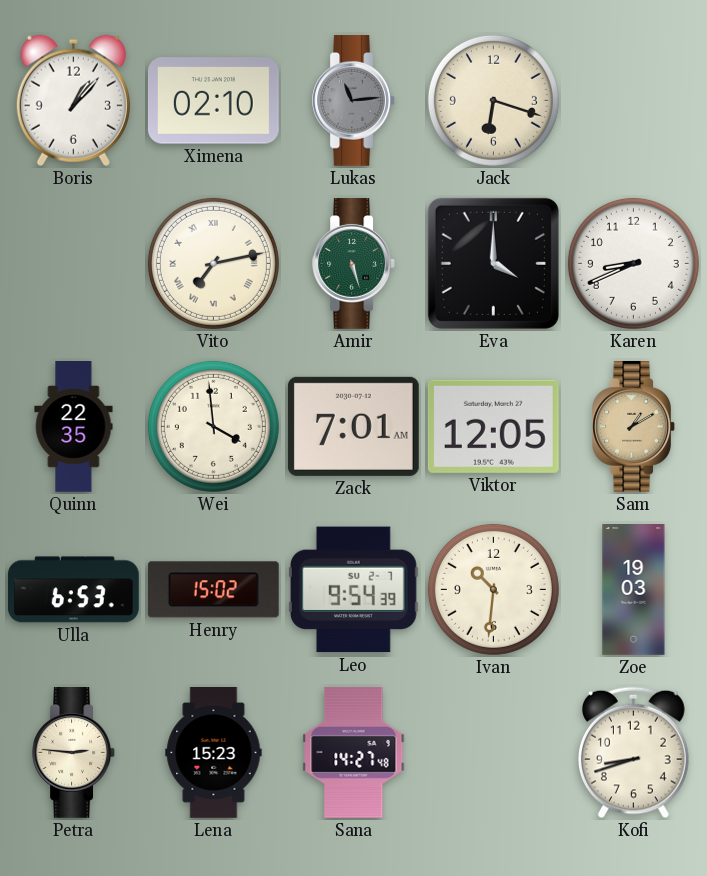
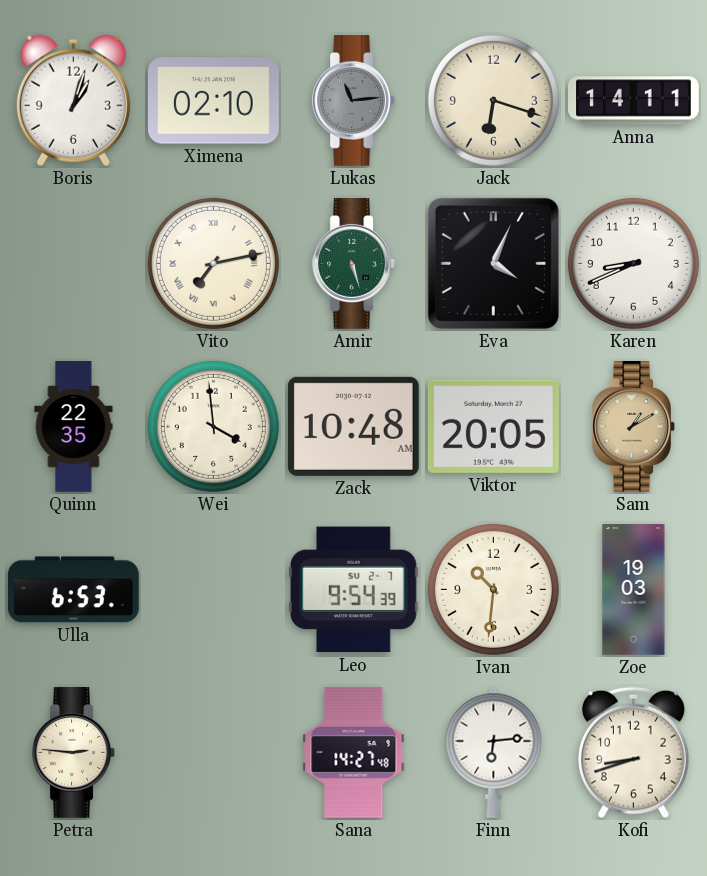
Boris: 1:07 -> 1:03 (73, 100)
Anna: none -> 14:11 (634, 101)
Eva: 4:00 -> 4:04 (493, 263)
Zack: 7:01 -> 10:48 (353, 426)
Viktor: 12:05 -> 20:05 (493, 426)
Henry: 15:02 -> none (213, 590)
Lena: 15:23 -> none (214, 753)
Finn: none -> 6:14 (494, 752)
